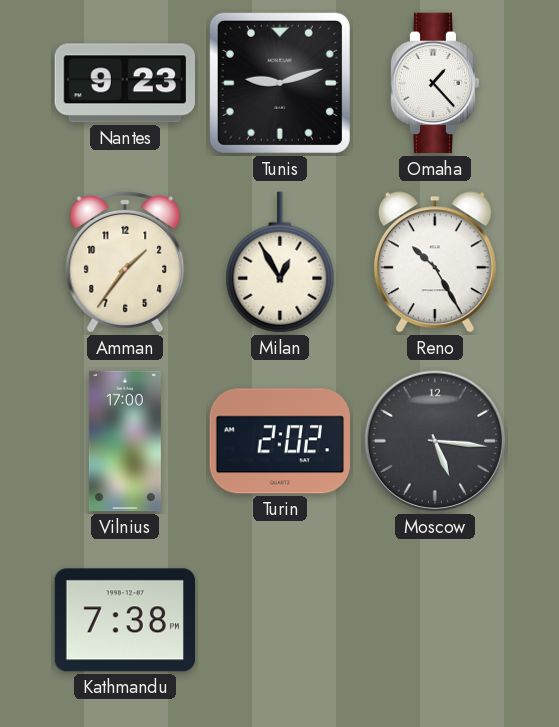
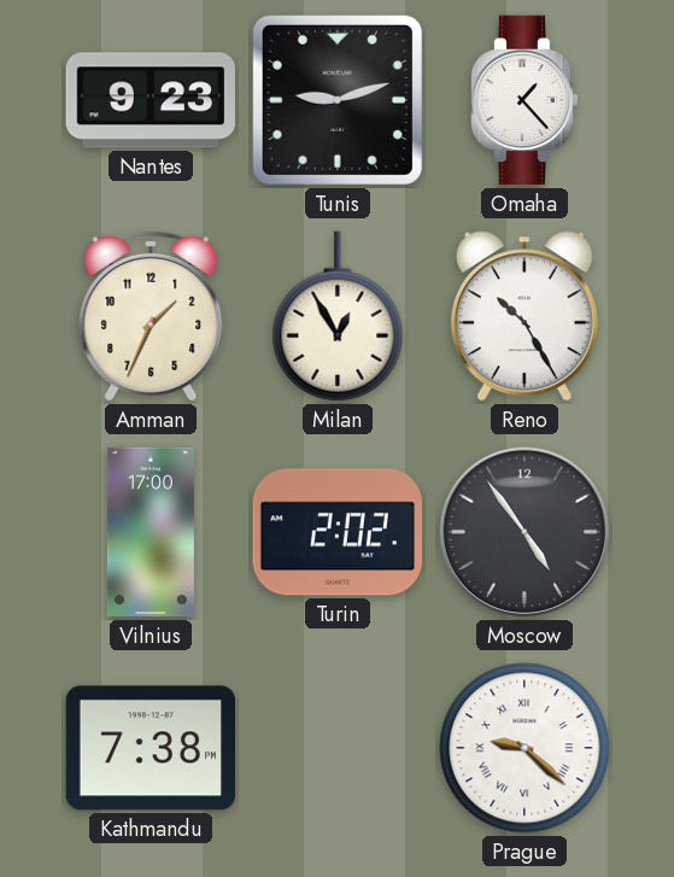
Amman: 1:36 -> 1:34 (151, 316)
Moscow: 5:16 -> 4:54 (524, 532)
Prague: none -> 9:22 (524, 748)
